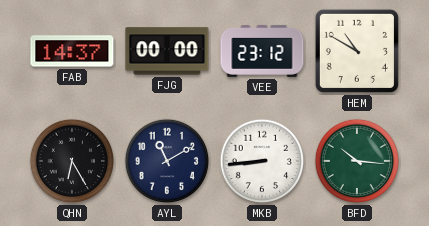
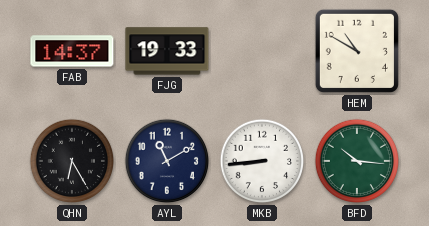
FJG: 00:00 -> 19:33 (167, 51)
VEE: 23:12 -> none (262, 51)
